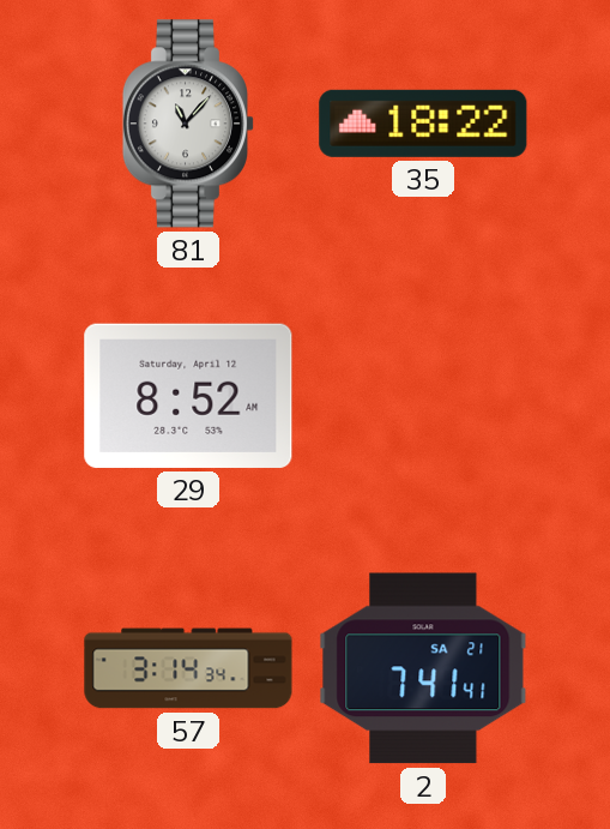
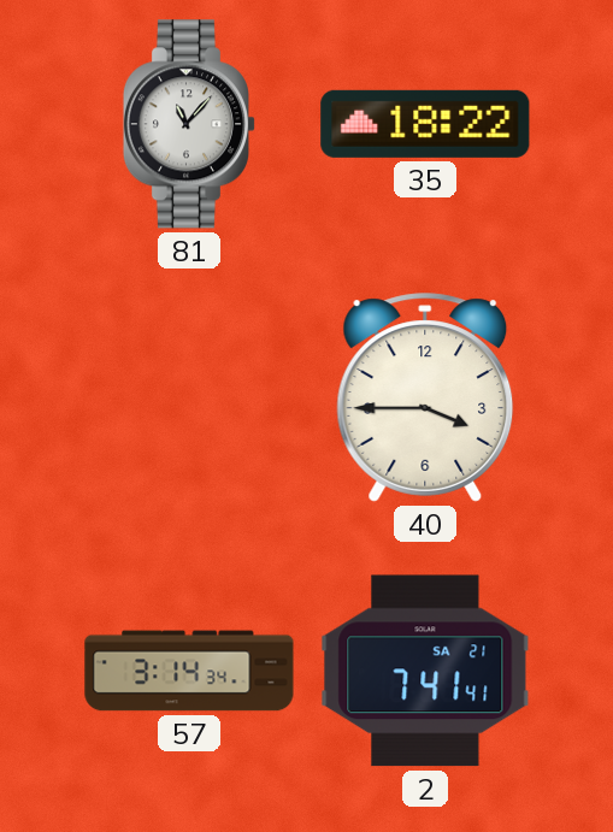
29: 8:52 -> none (188, 396)
40: none -> 3:45 (425, 397)
